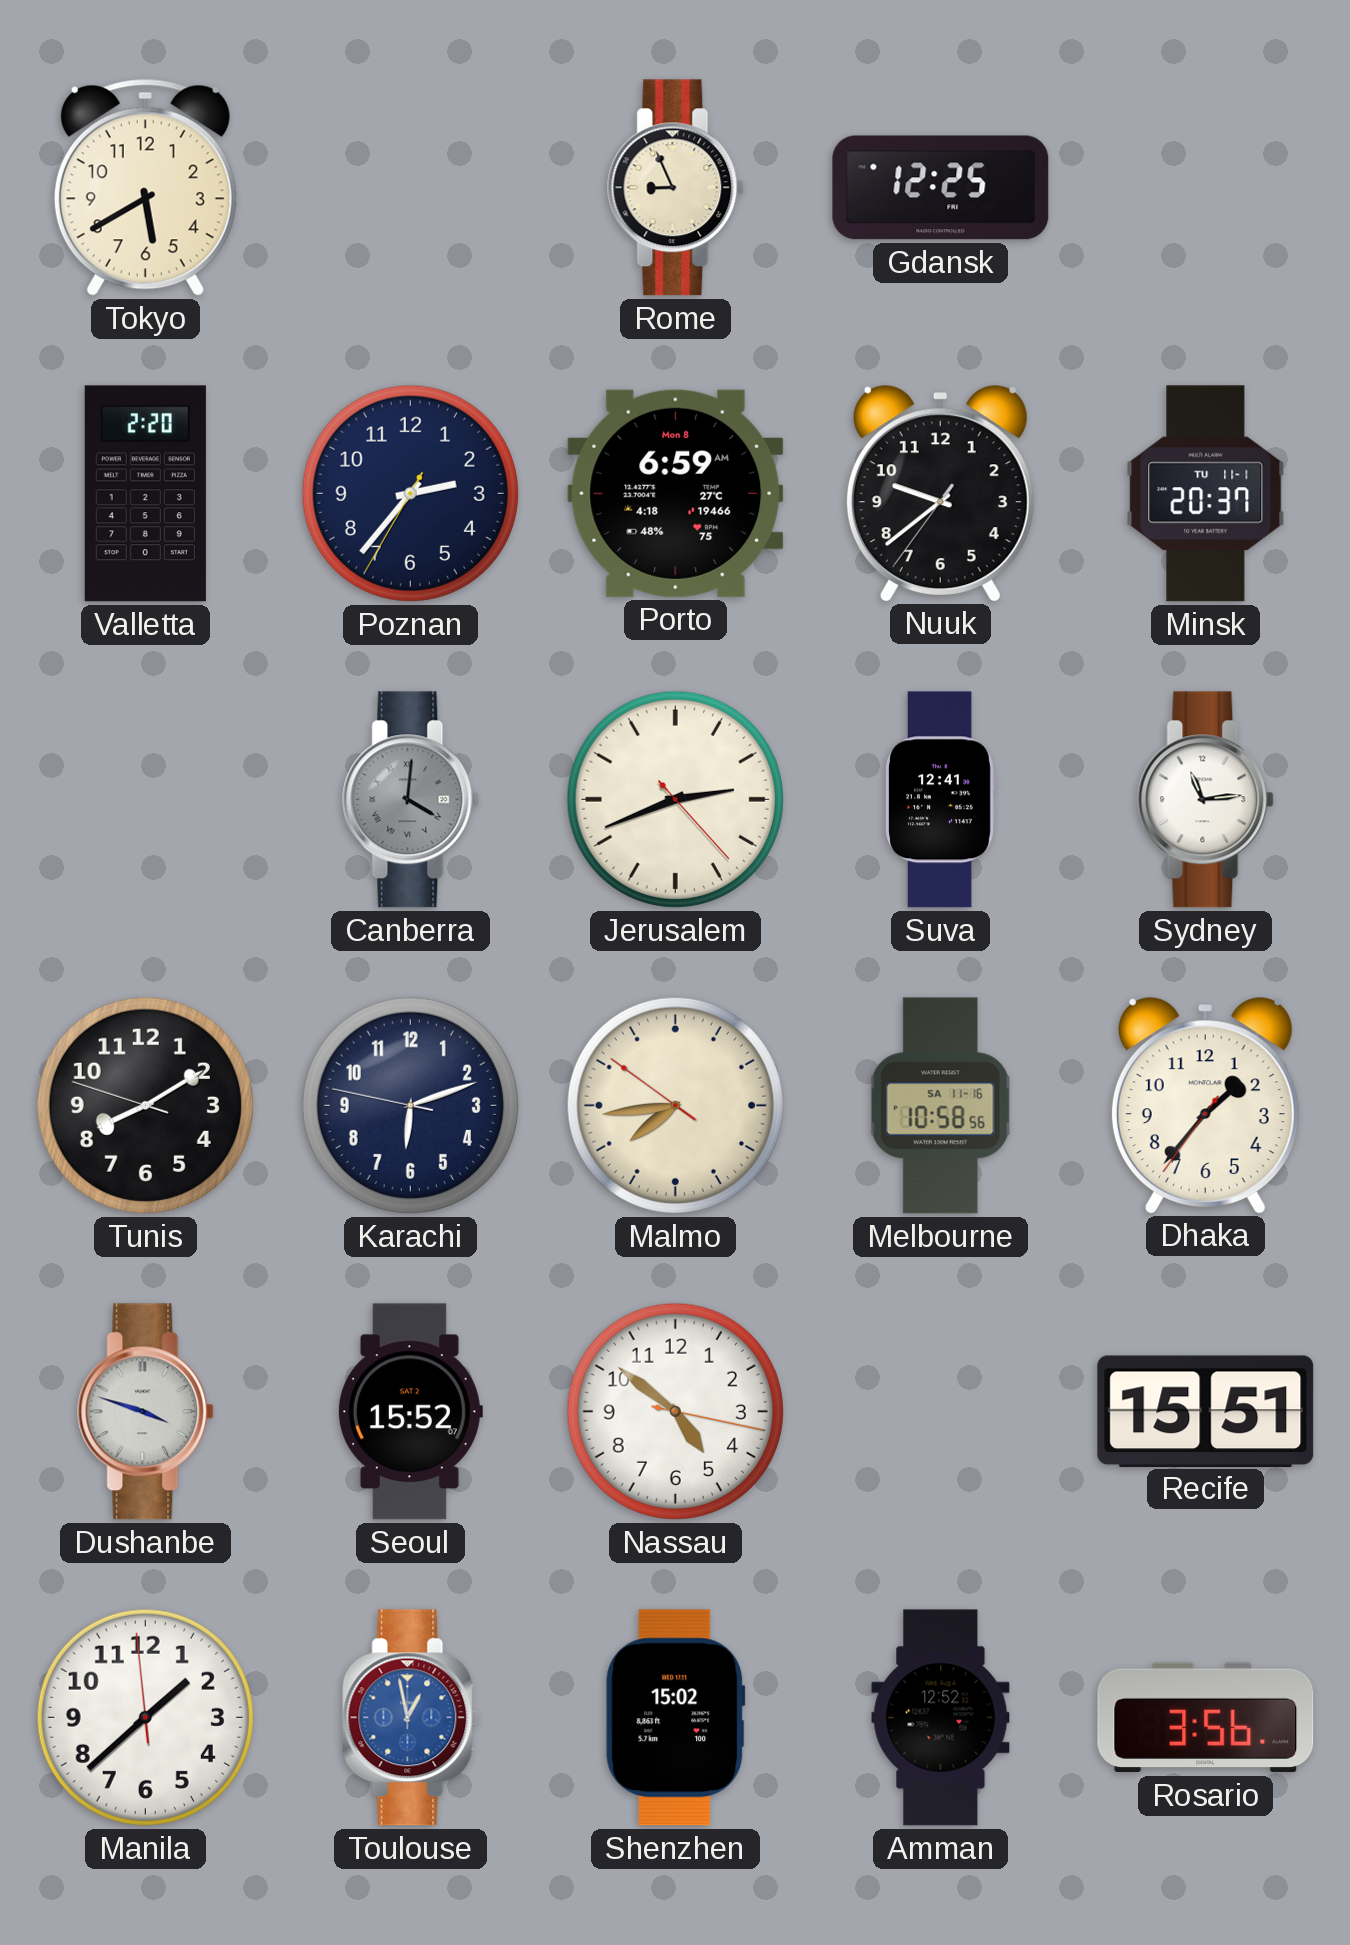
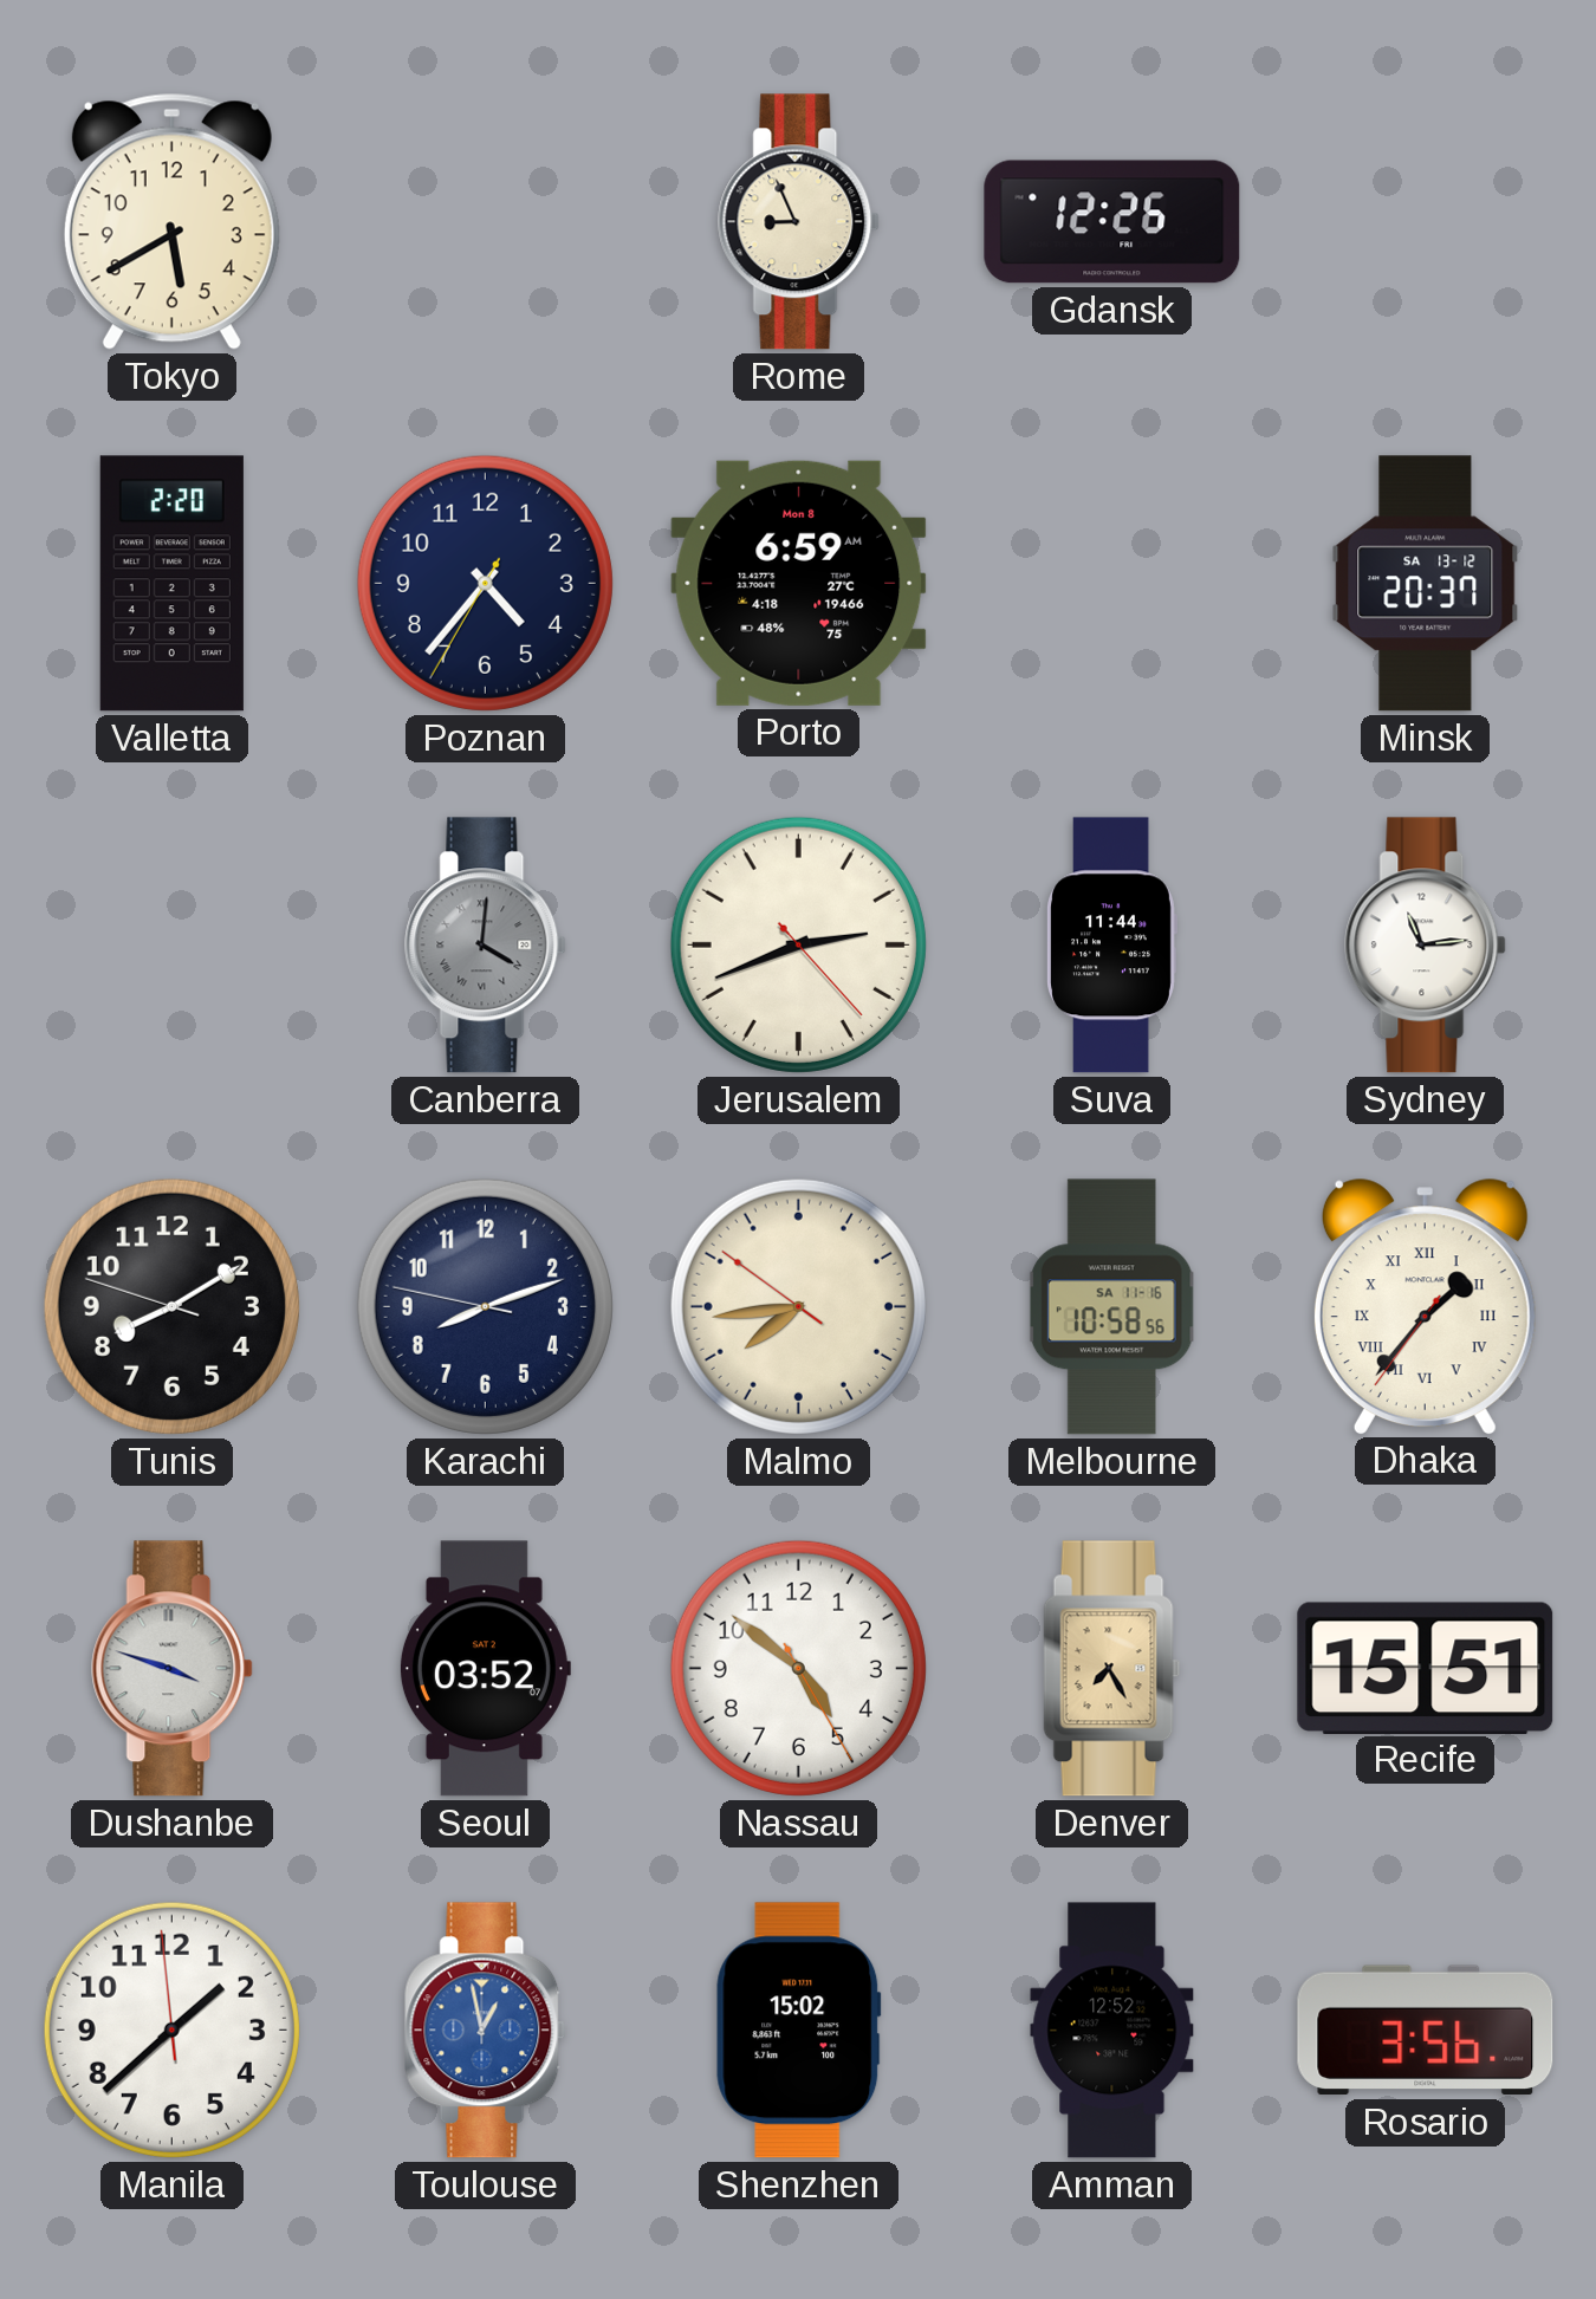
Gdansk: 12:25 -> 12:26 (1112, 222)
Poznan: 2:36 -> 4:36 (485, 583)
Nuuk: 9:38 -> none (940, 493)
Minsk date: TU 11-1 -> SA 13-12 (1426, 584)
Suva: 12:41 -> 11:44 (1111, 946)
Karachi: 6:11 -> 8:11 (485, 1306)
Dhaka numerals: Arabic -> Roman (1425, 1306)
Seoul: 15:52 -> 03:52 (485, 1669)
Nassau: 4:51:17 -> 4:51:25 (798, 1668)
Denver: none -> 7:25 (1112, 1669)
